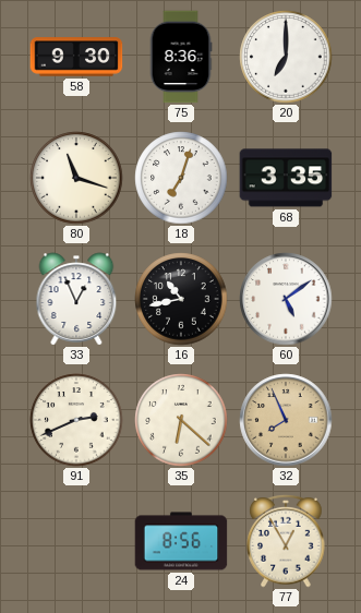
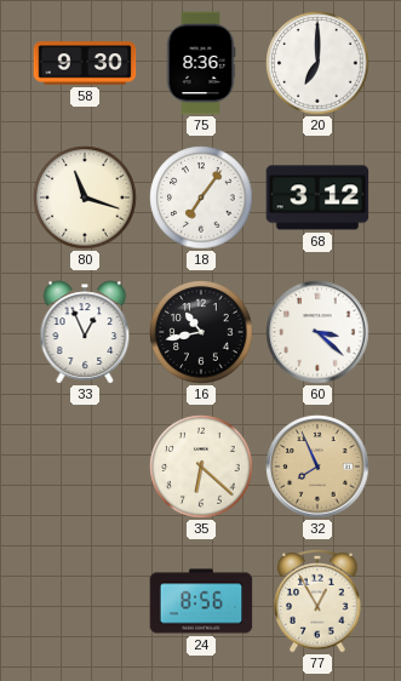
18: 7:03 -> 7:06 (201, 198)
68: 3:35 -> 3:12 (317, 198)
60: 5:09 -> 3:22 (317, 332)
91: 2:41 -> none (76, 420)
